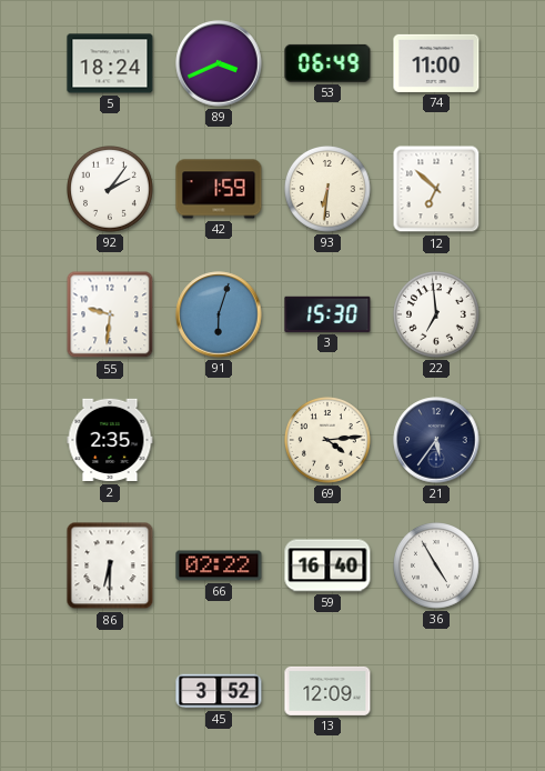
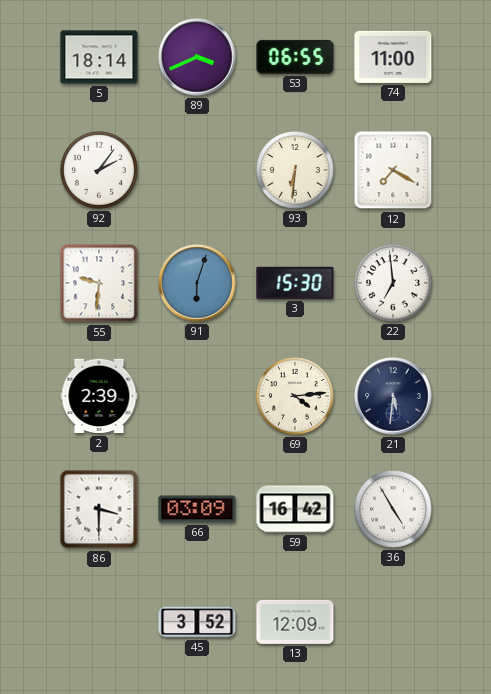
5: 18:24 -> 18:14 (99, 57)
53: 06:49 -> 06:55 (295, 57)
42: 1:59 -> none (219, 189)
12: 6:52 -> 7:20 (393, 170)
2: 2:35 -> 2:39 (99, 396)
21: 5:36 -> 5:31 (393, 396)
86: 6:30 -> 3:30 (99, 509)
66: 02:22 -> 03:09 (197, 509)
59: 16:40 -> 16:42 (295, 509)
